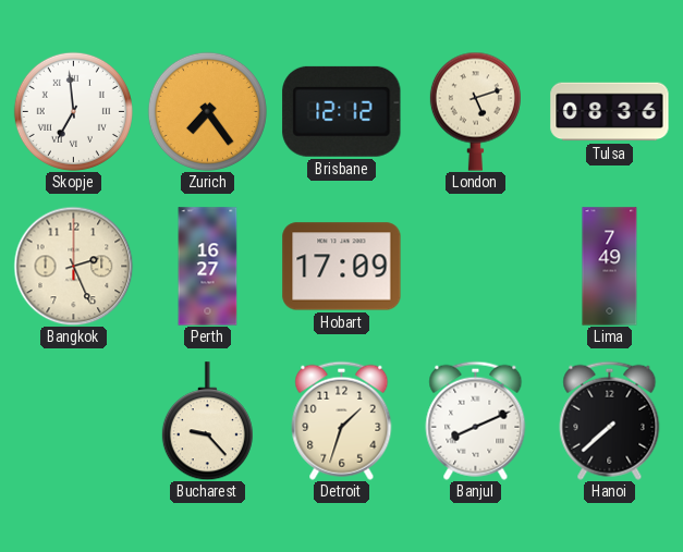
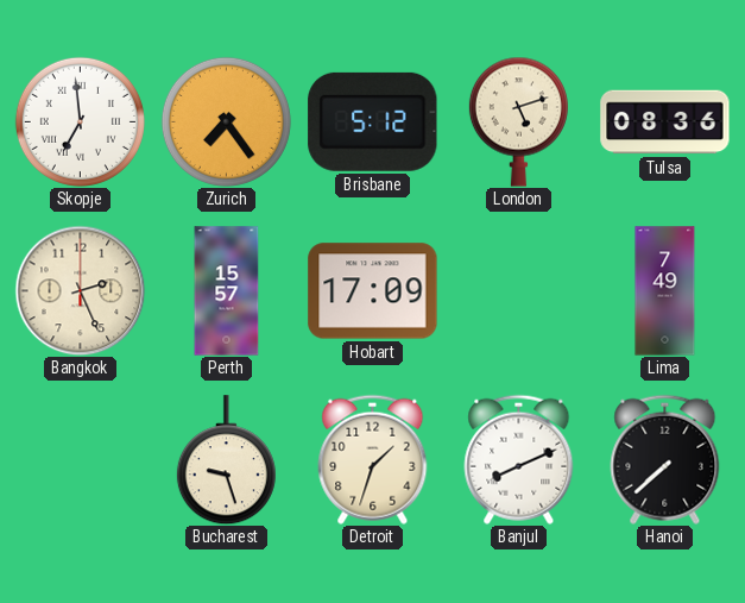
Brisbane: 12:12 -> 5:12 (373, 121)
Perth: 16:27 -> 15:57 (227, 291)
Bucharest: 9:23 -> 9:27 (226, 460)
